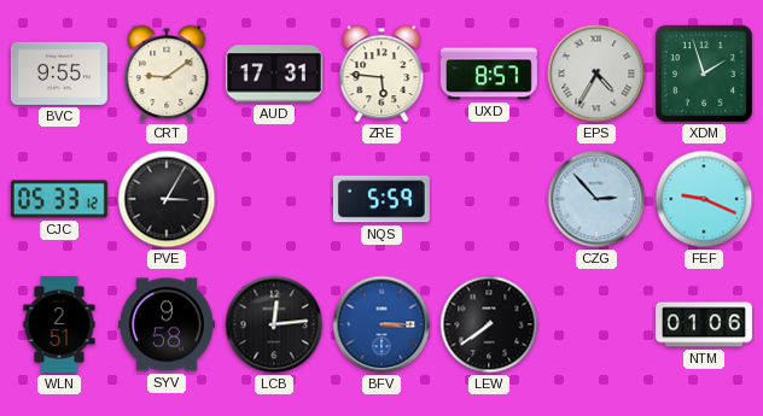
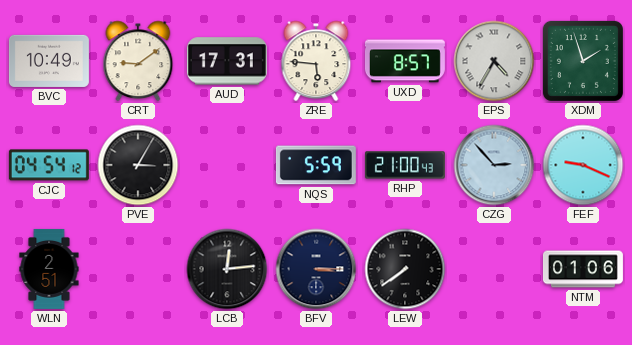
BVC: 9:55 -> 10:49 (49, 61)
CJC: 05:33 -> 04:54 (49, 165)
RHP: none -> 21:00 (405, 165)
SYV: 9:58 -> none (167, 324)
BFV dial: blue -> navy (316, 269)
